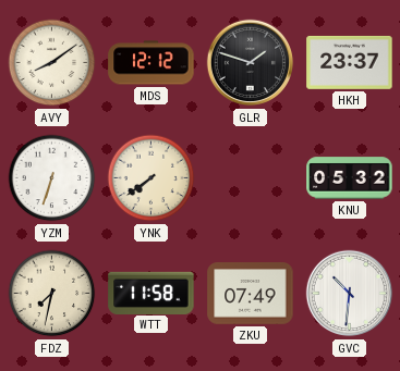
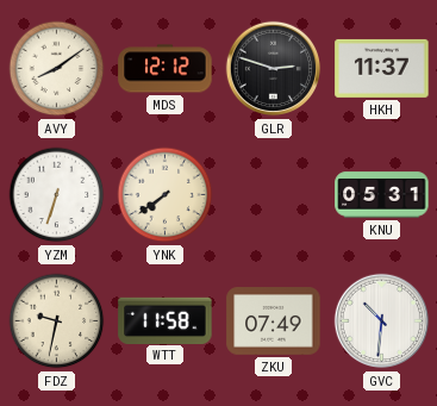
GLR: 1:48 -> 2:48 (274, 69)
HKH: 23:37 -> 11:37 (382, 68)
KNU: 05:32 -> 05:31 (382, 195)
FDZ: 7:32 -> 9:32 (57, 321)
